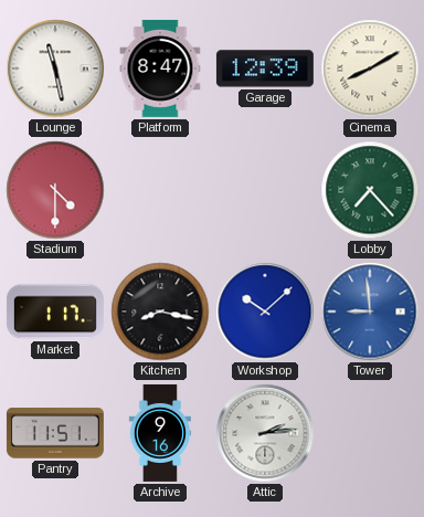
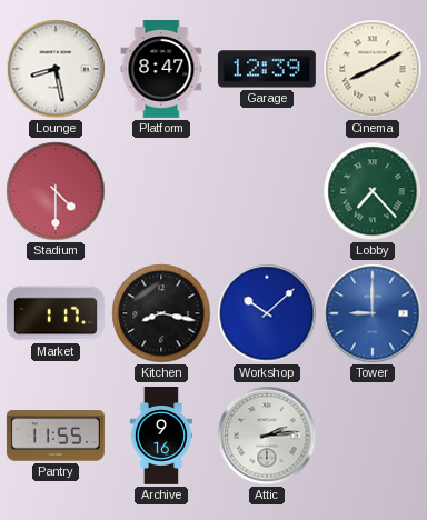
Lounge: 11:28 -> 8:28 (56, 69)
Tower: 8:59 -> 9:00 (373, 313)
Pantry: 11:51 -> 11:55 (56, 436)
